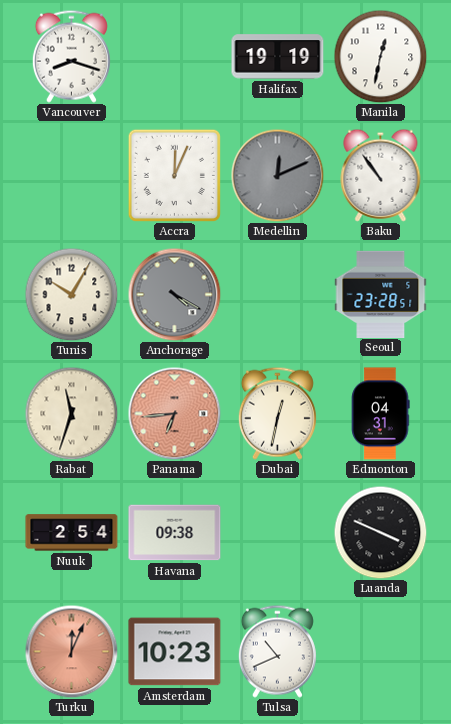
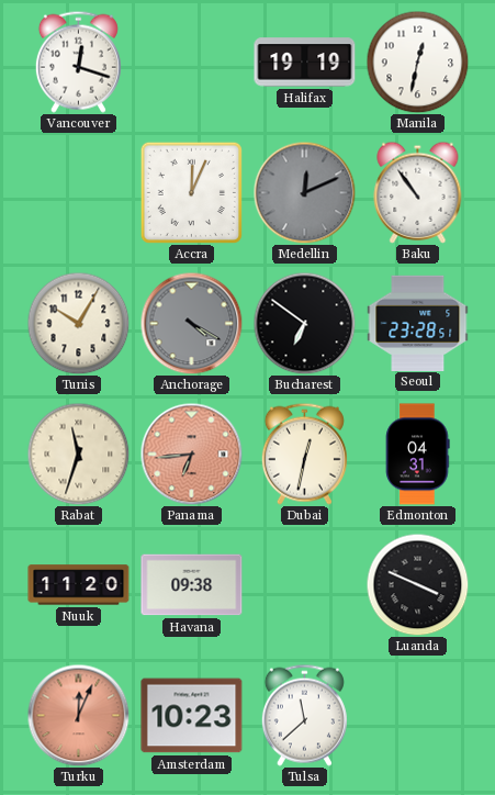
Vancouver: 8:18 -> 12:18 (78, 61)
Bucharest: none -> 6:51 (304, 323)
Nuuk: 2:54 -> 11:20 (79, 585)
Tulsa: 10:41 -> 11:38 (304, 715)
